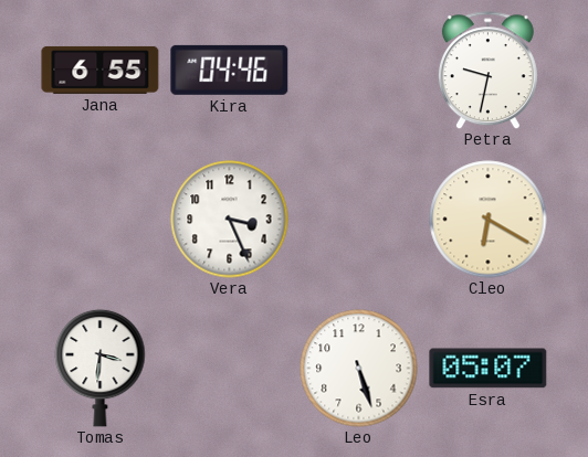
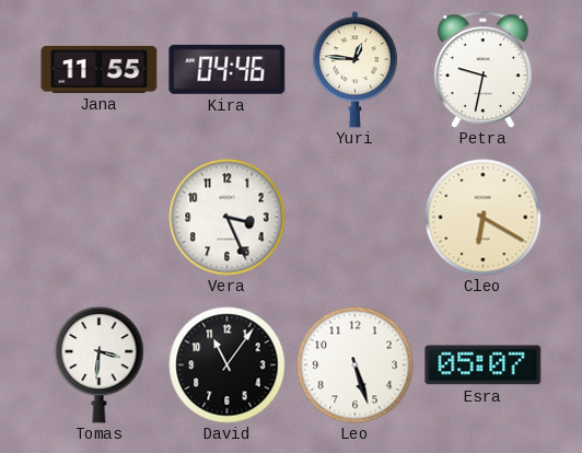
Jana: 6:55 -> 11:55 (100, 69)
Yuri: none -> 12:46 (354, 70)
David: none -> 11:06 (228, 365)
